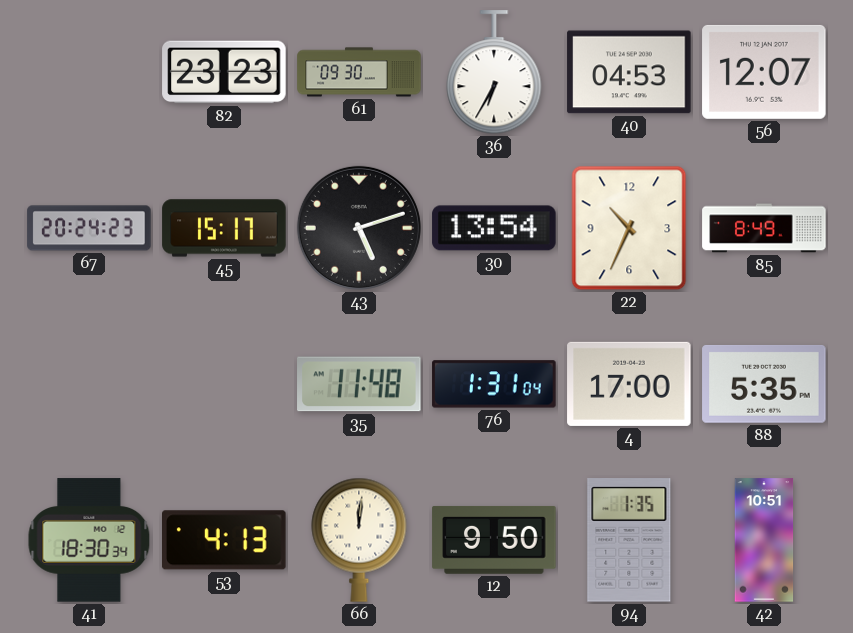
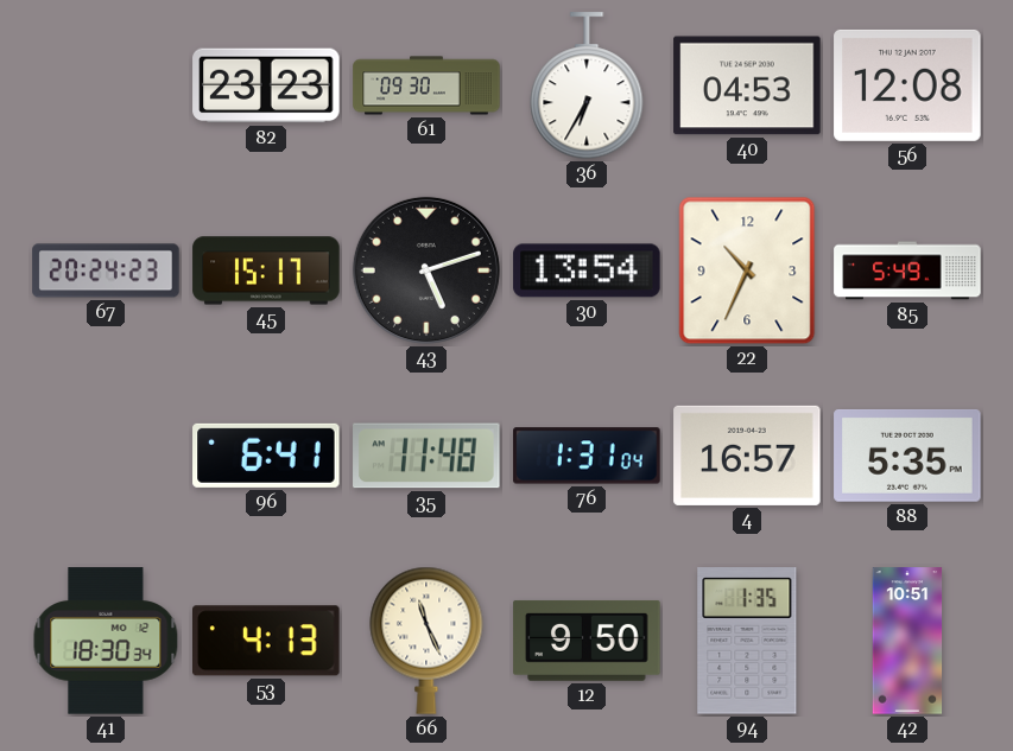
56: 12:07 -> 12:08 (907, 85)
85: 8:49 -> 5:49 (907, 271)
96: none -> 6:41 (266, 456)
4: 17:00 -> 16:57 (747, 456)
66: 12:01 -> 11:26 (426, 641)
